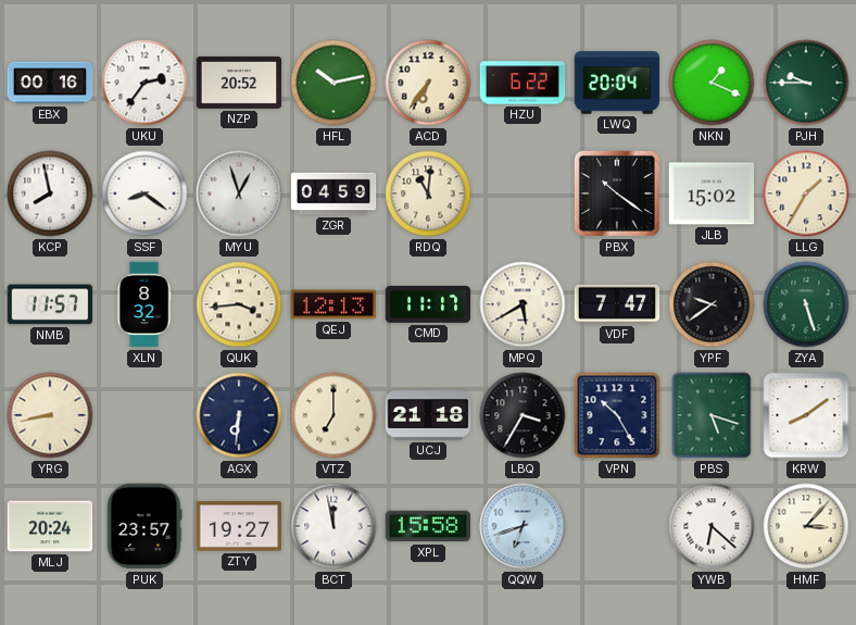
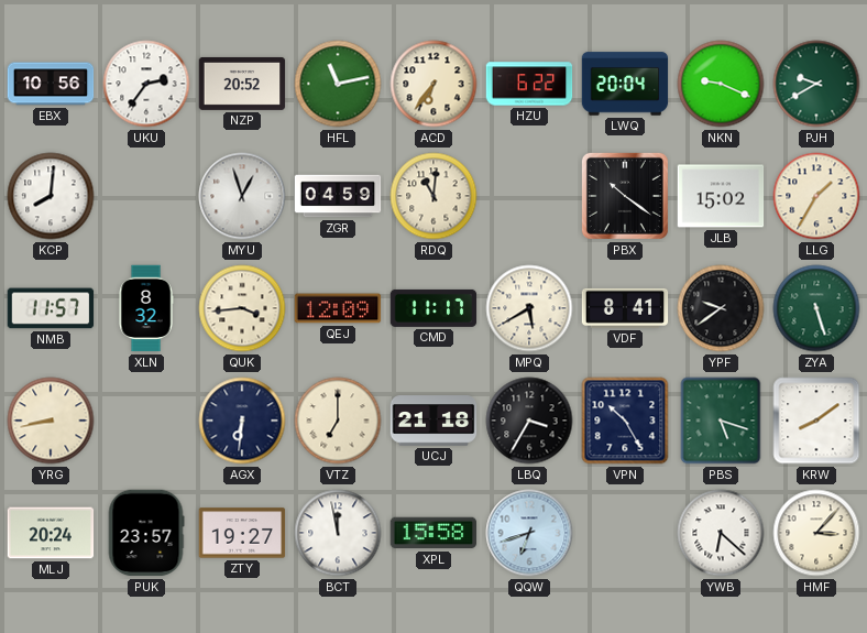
EBX: 00:16 -> 10:56 (51, 84)
HFL: 10:13 -> 11:13 (338, 84)
NKN: 1:19 -> 9:19 (721, 84)
PJH: 9:45 -> 9:40 (816, 84)
KCP: 7:58 -> 8:01 (51, 196)
SSF: 8:21 -> none (144, 193)
QEJ: 12:13 -> 12:09 (338, 308)
VDF: 7:47 -> 8:41 (625, 308)
